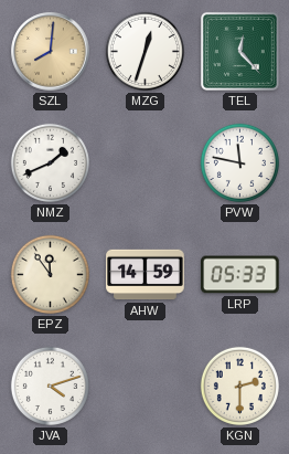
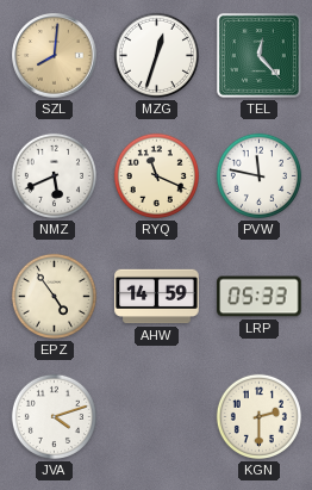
NMZ: 1:41 -> 5:41 (54, 175)
RYQ: none -> 11:19 (156, 175)
EPZ: 11:54 -> 4:54 (54, 296)
